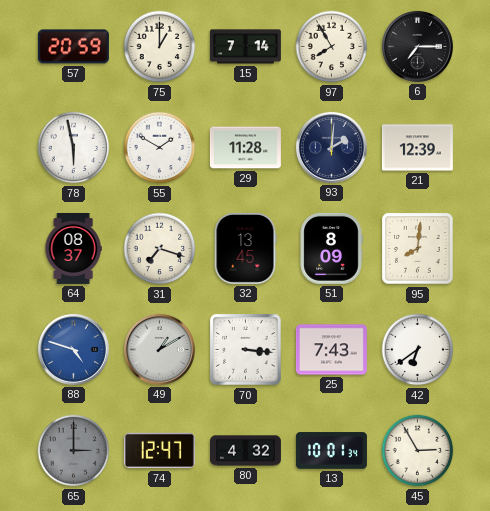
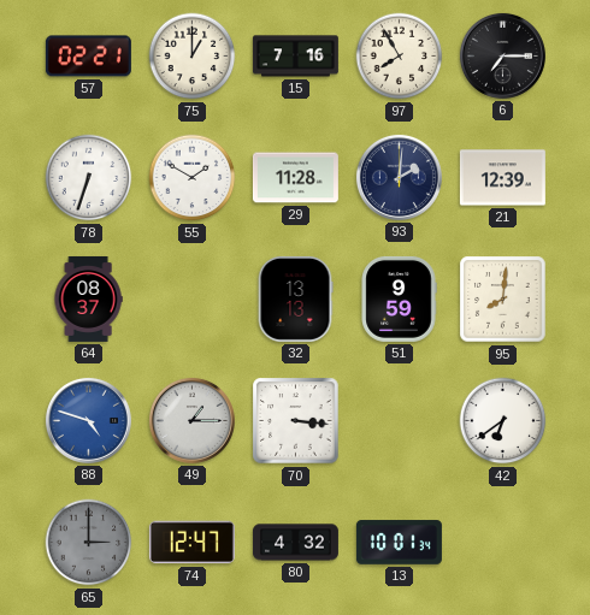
57: 20:59 -> 02:21 (88, 57)
15: 7:14 -> 7:16 (295, 57)
78: 5:58 -> 6:33 (89, 178)
31: 7:18 -> none (160, 249)
32: 13:45 -> 13:13 (295, 298)
51: 8:09 -> 9:59 (399, 298)
49: 1:10 -> 1:15 (191, 420)
25: 7:43 -> none (331, 350)
45: 2:55 -> none (418, 451)
